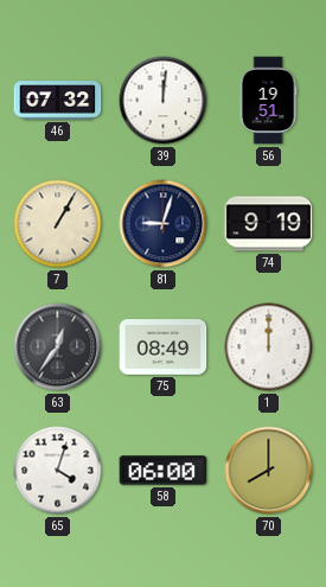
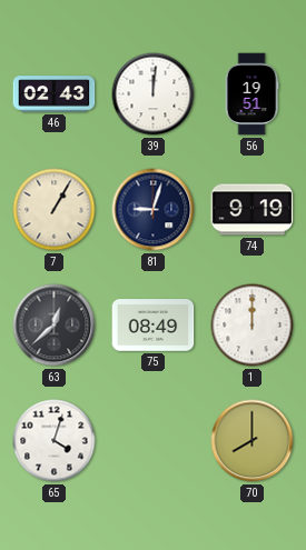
46: 07:32 -> 02:43 (55, 94)
63: 12:36 -> 12:38 (55, 326)
58: 06:00 -> none (164, 471)
